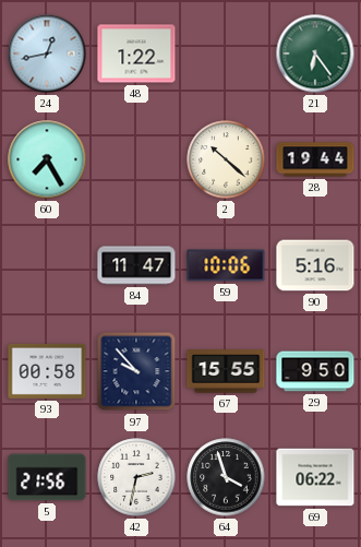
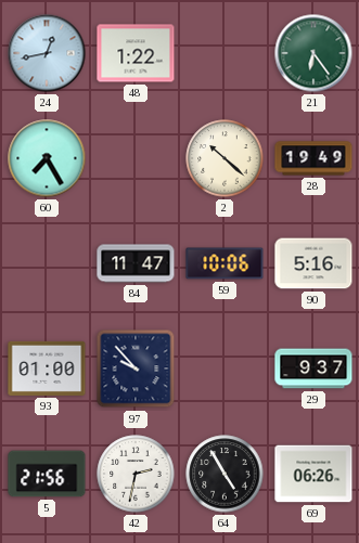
28: 19:44 -> 19:49 (313, 158)
93: 00:58 -> 01:00 (47, 369)
67: 15:55 -> none (226, 371)
29: 9:50 -> 9:37 (313, 369)
64: 3:57 -> 4:55 (225, 474)
69: 06:22 -> 06:26 (313, 474)
